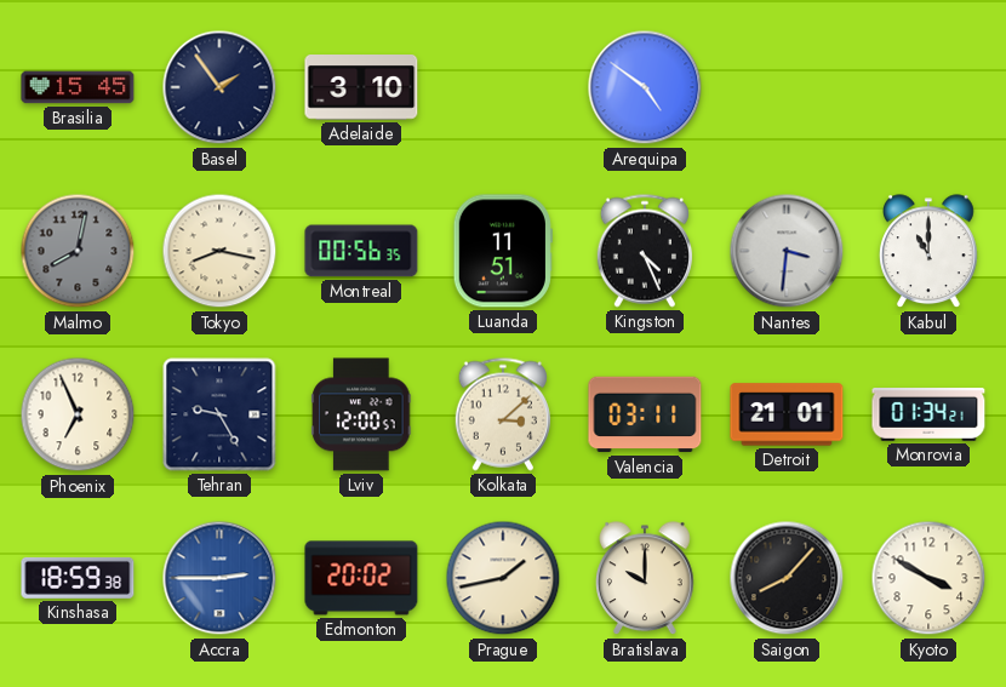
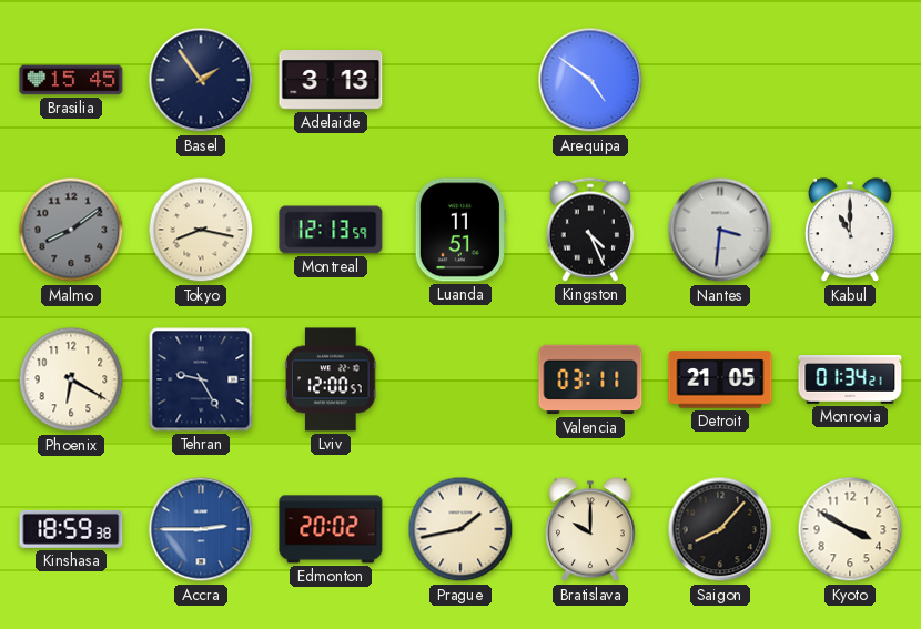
Adelaide: 3:10 -> 3:13 (331, 81)
Malmo: 8:02 -> 8:09 (71, 230)
Montreal: 00:56 -> 12:13 (331, 230)
Phoenix: 6:56 -> 6:20 (71, 379)
Kolkata: 3:08 -> none (503, 414)
Detroit: 21:01 -> 21:05 (720, 379)
